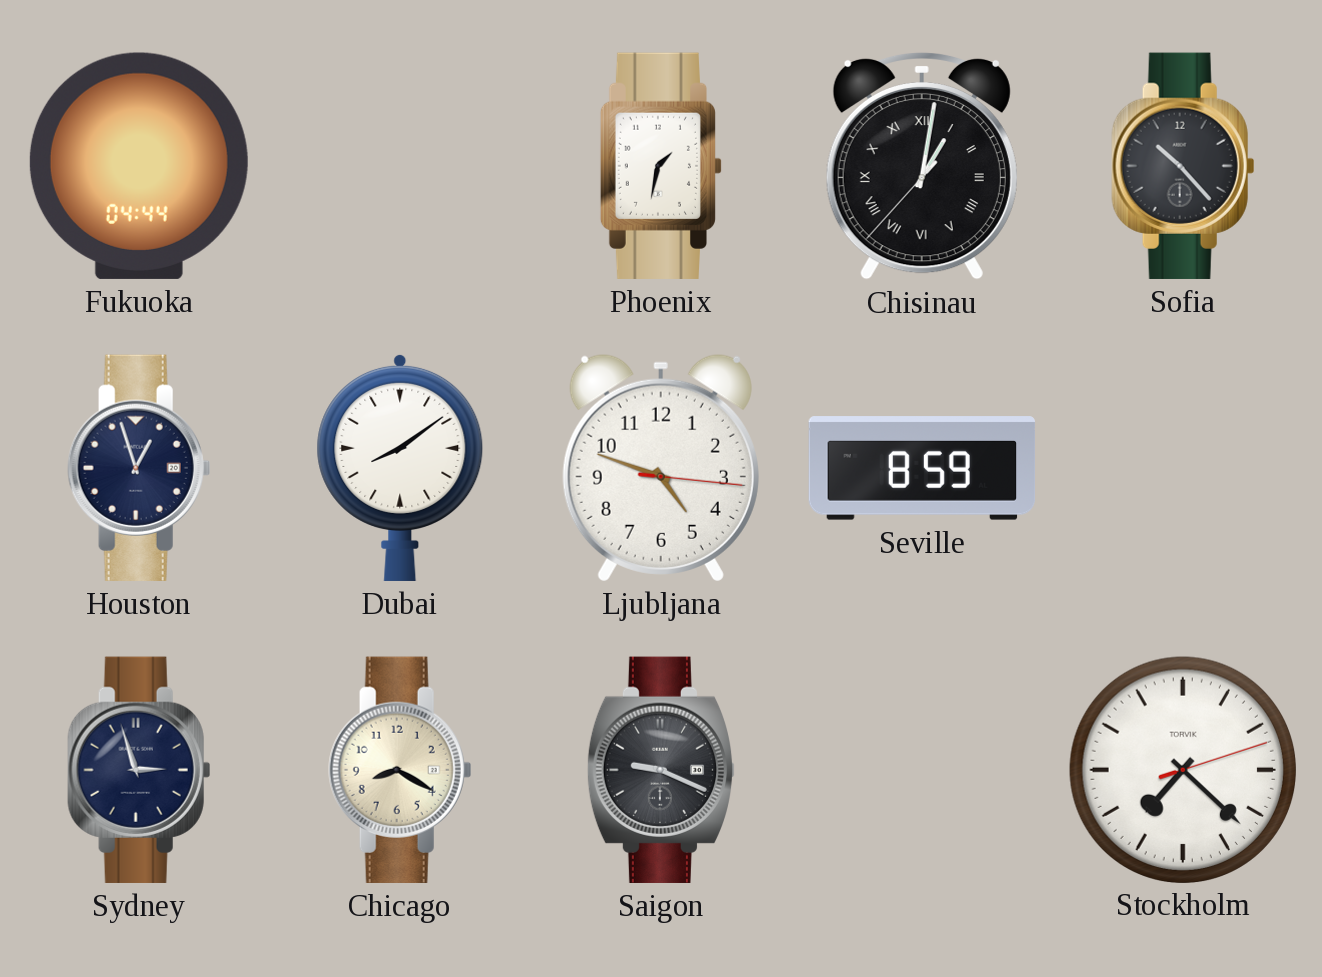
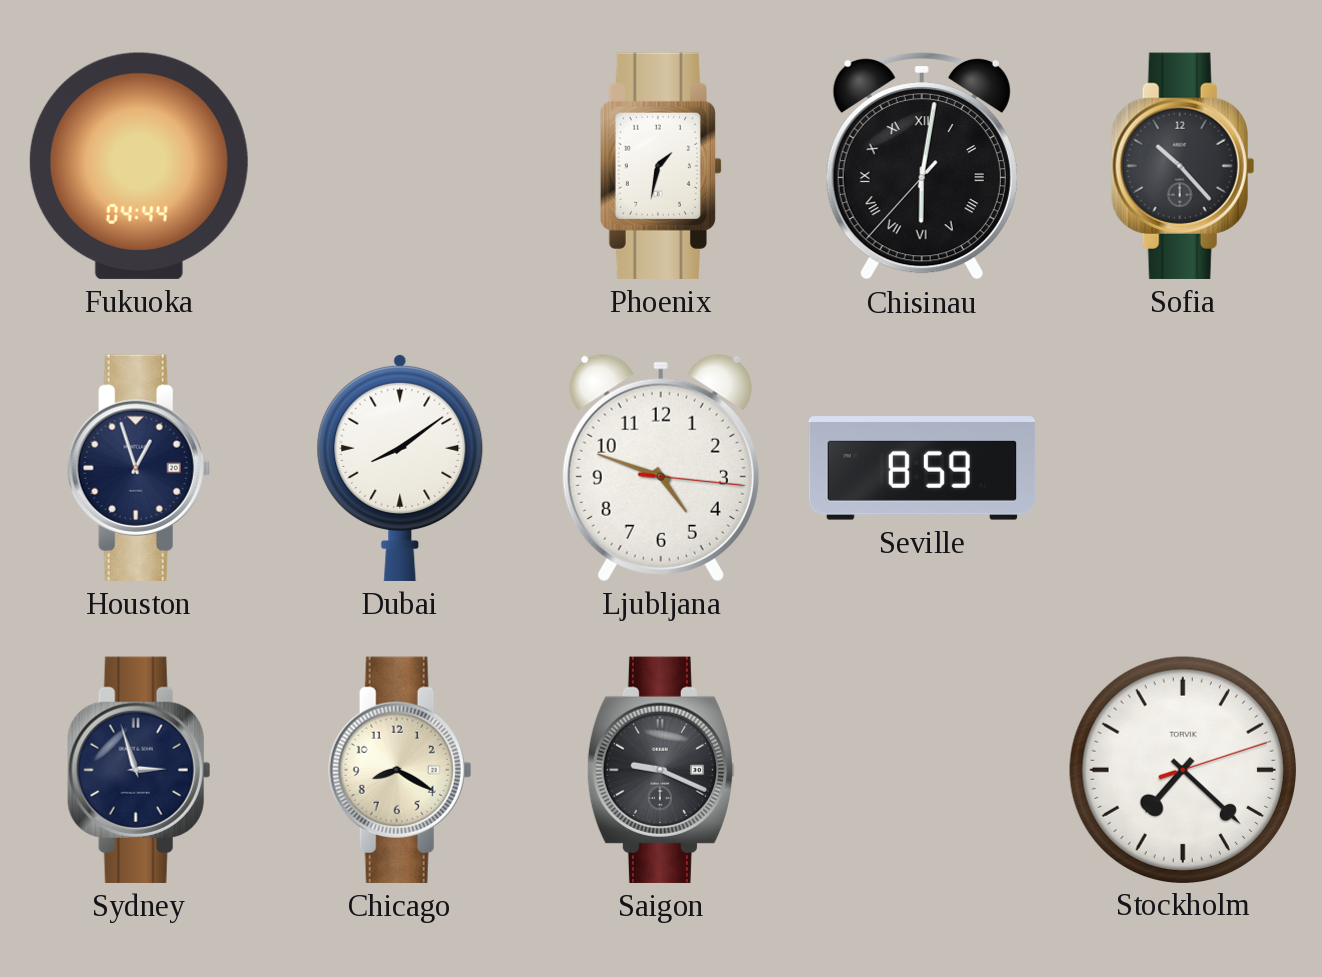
Chisinau: 1:01 -> 6:01 (922, 166)
